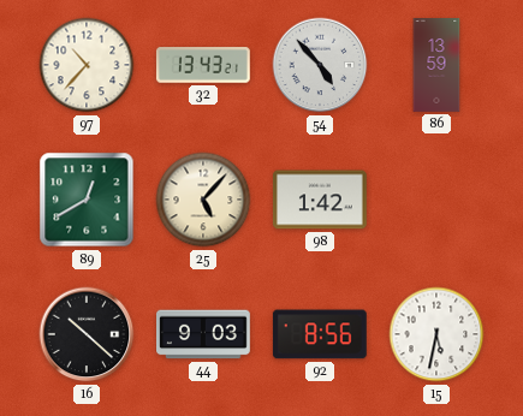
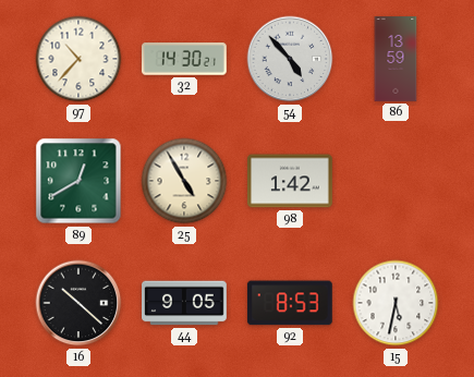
32: 13:43 -> 14:30 (184, 59)
25: 5:07 -> 4:55 (184, 181)
44: 9:03 -> 9:05 (185, 303)
92: 8:56 -> 8:53 (290, 303)
